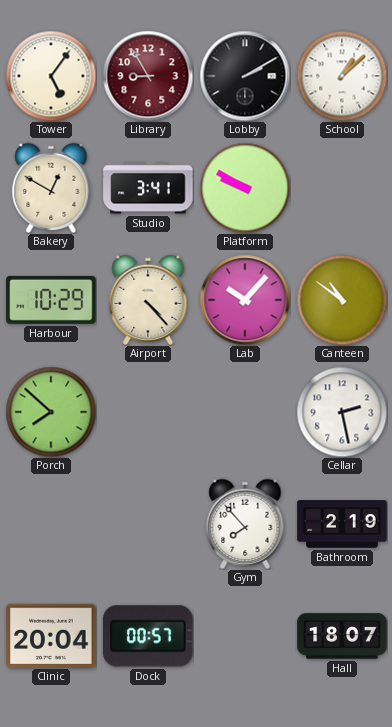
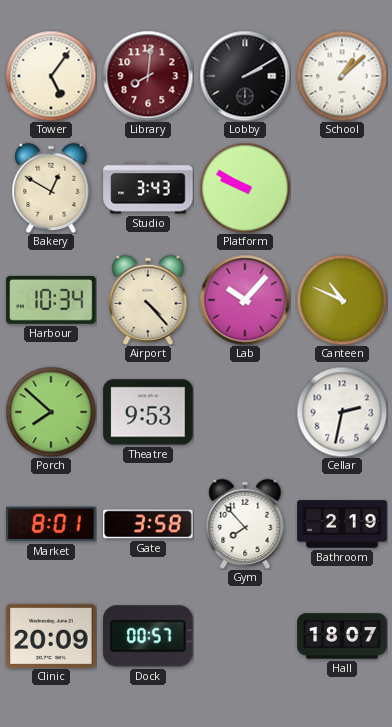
Library: 8:55 -> 8:01 (148, 76)
Studio: 3:41 -> 3:43 (148, 188)
Harbour: 10:29 -> 10:34 (51, 300)
Canteen: 10:51 -> 10:49 (342, 300)
Theatre: none -> 9:53 (148, 412)
Cellar: 2:28 -> 2:32 (342, 412)
Market: none -> 8:01 (51, 524)
Gate: none -> 3:58 (148, 524)
Clinic: 20:04 -> 20:09 (51, 635)
